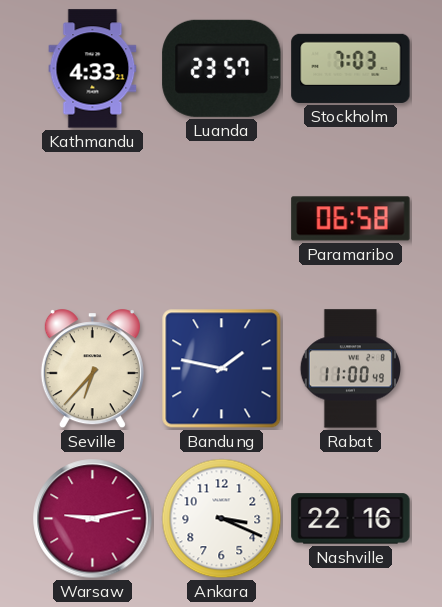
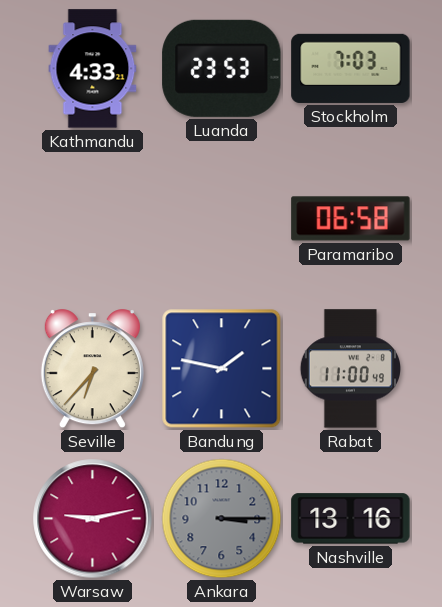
Luanda: 23:57 -> 23:53 (222, 68)
Ankara: 3:19 -> 3:15 (222, 519)
Ankara dial: white -> grey (222, 519)
Nashville: 22:16 -> 13:16 (351, 519)
